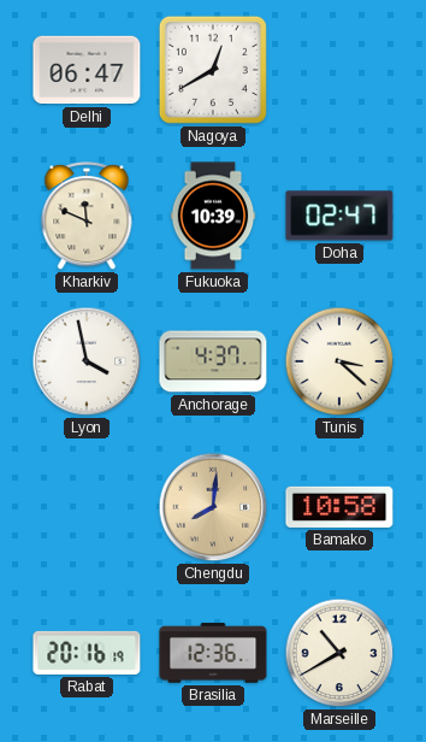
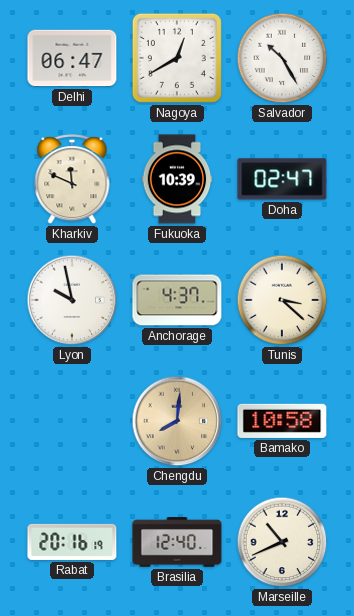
Salvador: none -> 10:25 (282, 58)
Lyon: 3:58 -> 9:58 (72, 300)
Brasilia: 12:36 -> 12:40 (177, 542)
Marseille: 10:40 -> 10:41 (282, 542)
